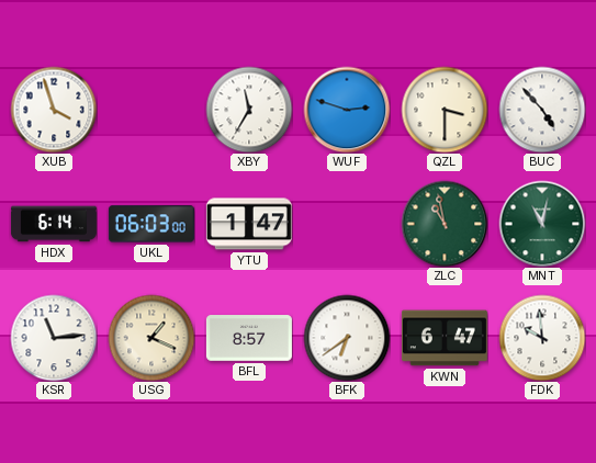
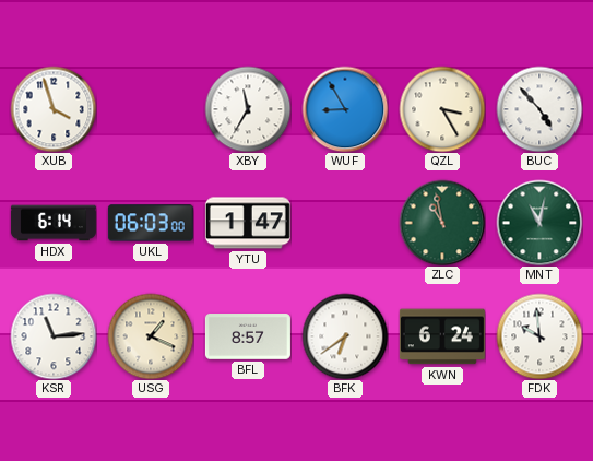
WUF: 2:48 -> 8:55 (345, 109)
QZL: 3:30 -> 3:25 (442, 109)
KWN: 6:47 -> 6:24 (442, 336)
